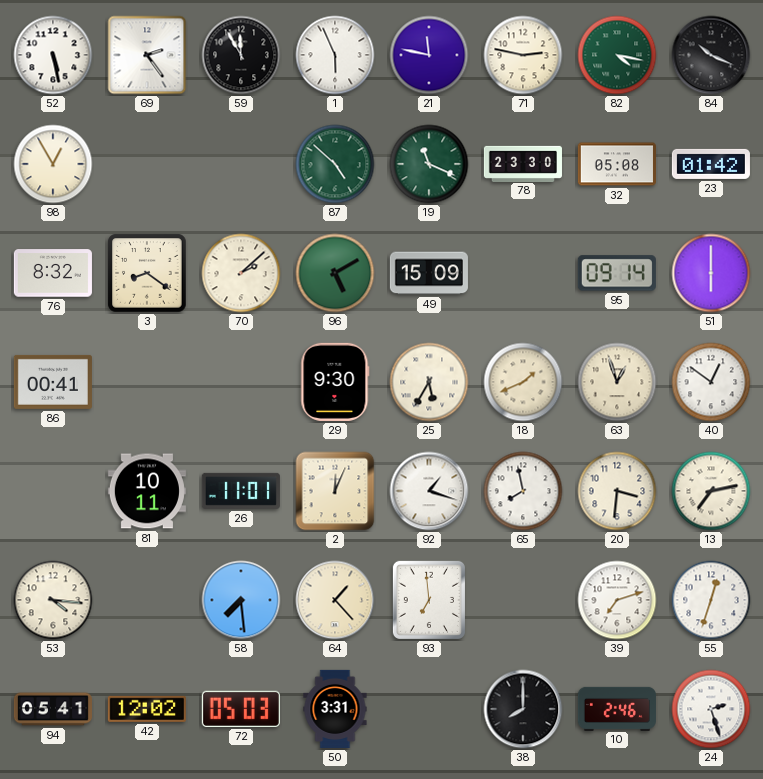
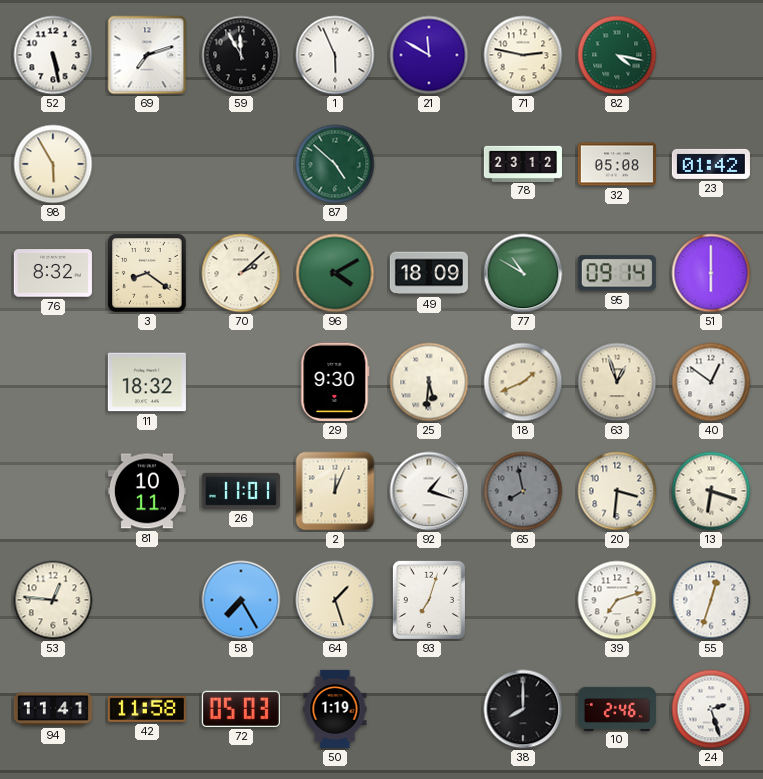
69: 2:24 -> 7:12 (147, 55)
21: 11:47 -> 11:50 (429, 55)
84: 10:19 -> none (711, 55)
98: 12:55 -> 5:55 (53, 164)
19: 11:19 -> none (429, 164)
78: 23:30 -> 23:12 (523, 163)
96: 5:10 -> 4:10 (335, 273)
49: 15:09 -> 18:09 (429, 273)
77: none -> 10:50 (523, 273)
86: 00:41 -> none (53, 382)
11: none -> 18:32 (147, 382)
25: 5:35 -> 5:31 (429, 382)
65 dial: white -> grey (523, 491)
13: 7:13 -> 6:18 (711, 491)
53: 4:16 -> 12:46 (53, 600)
58: 7:29 -> 7:25 (241, 600)
64: 1:23 -> 1:27 (335, 600)
93: 6:59 -> 7:03 (429, 600)
94: 05:41 -> 11:41 (53, 709)
42: 12:02 -> 11:58 (147, 709)
50: 3:31 -> 1:19 (335, 709)
